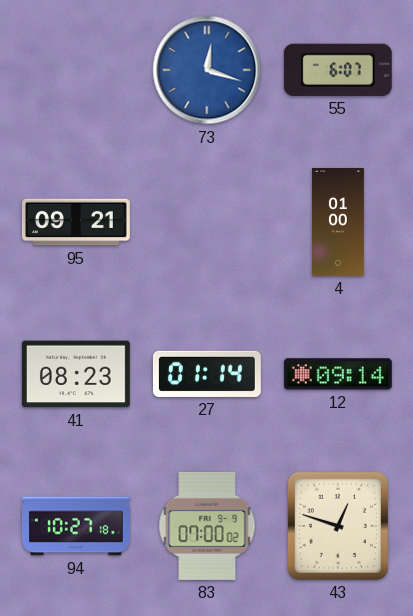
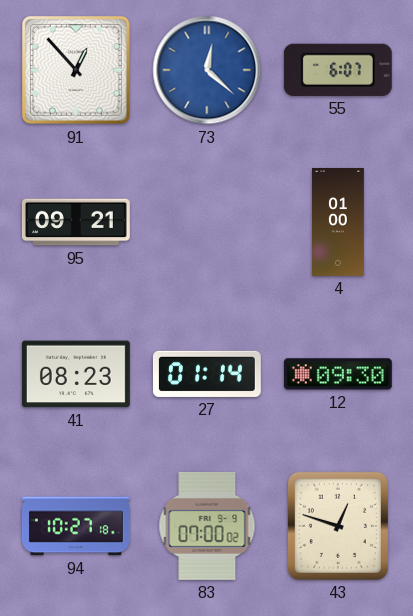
91: none -> 12:53 (77, 71)
73: 12:18 -> 12:22 (207, 70)
12: 09:14 -> 09:30 (338, 374)
